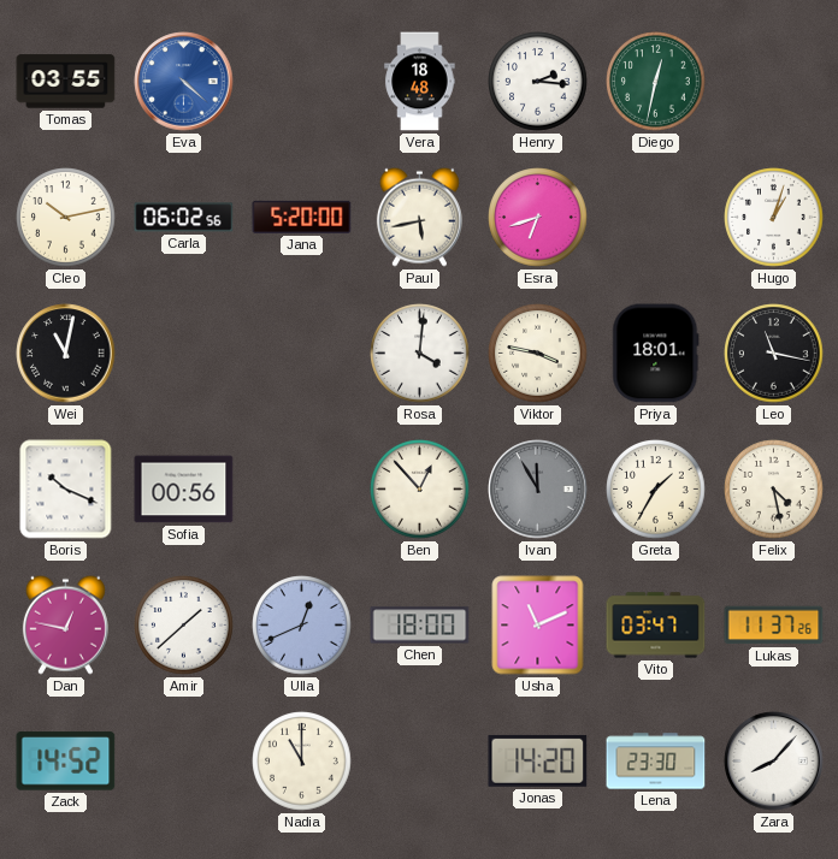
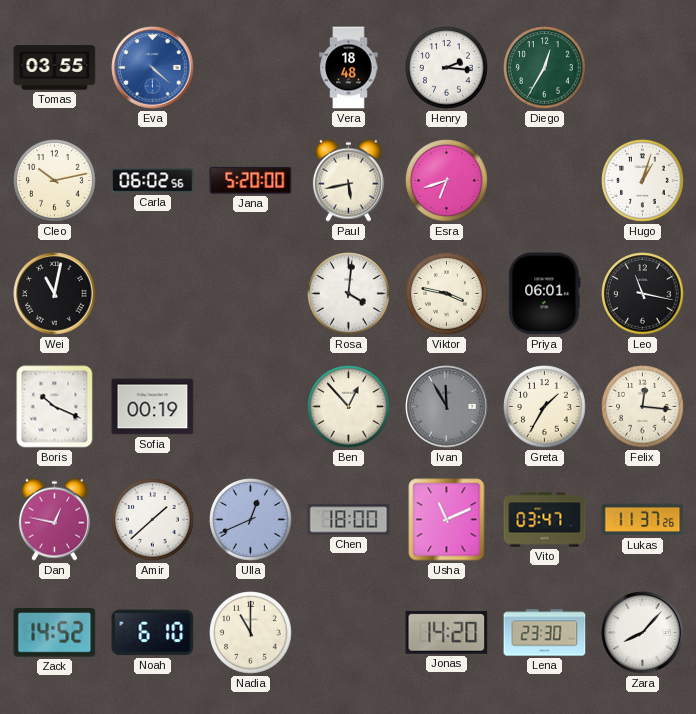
Diego: 12:32 -> 12:35 (545, 68)
Priya: 18:01 -> 06:01 (545, 294)
Sofia: 00:56 -> 00:19 (153, 407)
Felix: 4:28 -> 12:16 (643, 407)
Noah: none -> 6:10 (153, 633)
